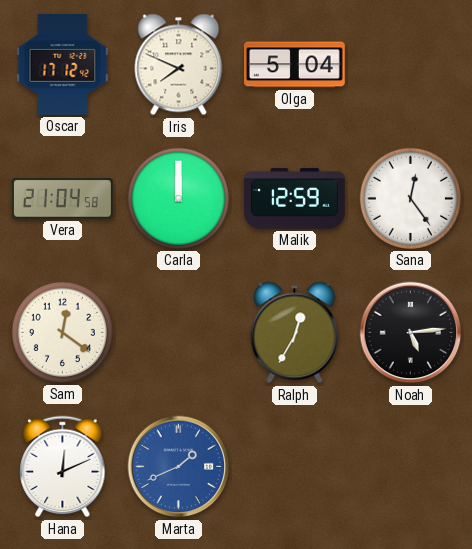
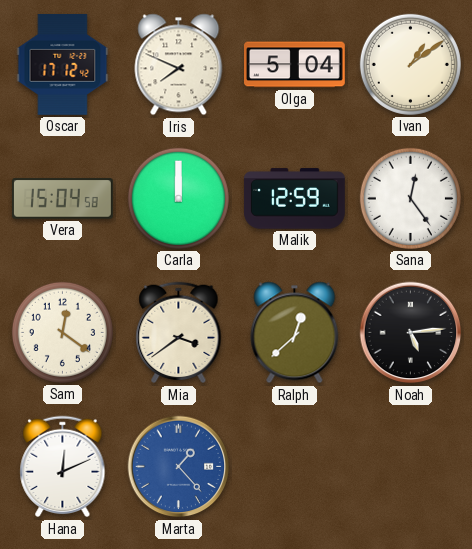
Ivan: none -> 1:09 (410, 64)
Vera: 21:04 -> 15:04 (63, 199)
Mia: none -> 3:39 (179, 333)
Ralph: 12:35 -> 12:38 (295, 333)
Marta: 1:41 -> 1:23 (179, 467)
